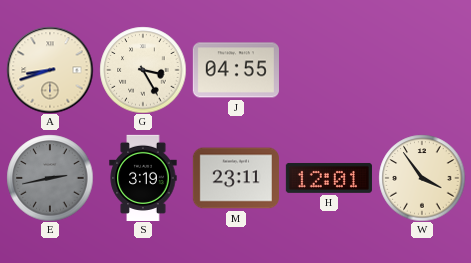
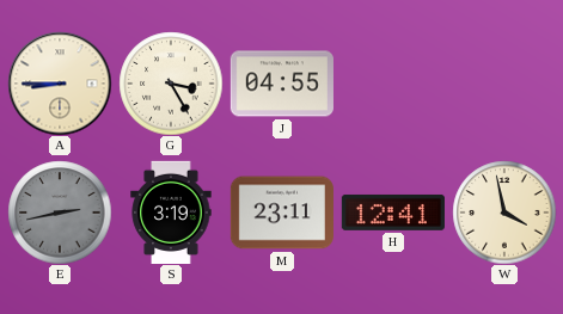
A: 8:42 -> 8:45 (60, 84)
H: 12:01 -> 12:41 (393, 213)
W: 3:54 -> 3:58 (504, 213)
